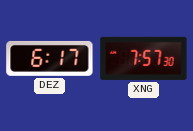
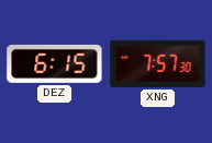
DEZ: 6:17 -> 6:15 (55, 63)
